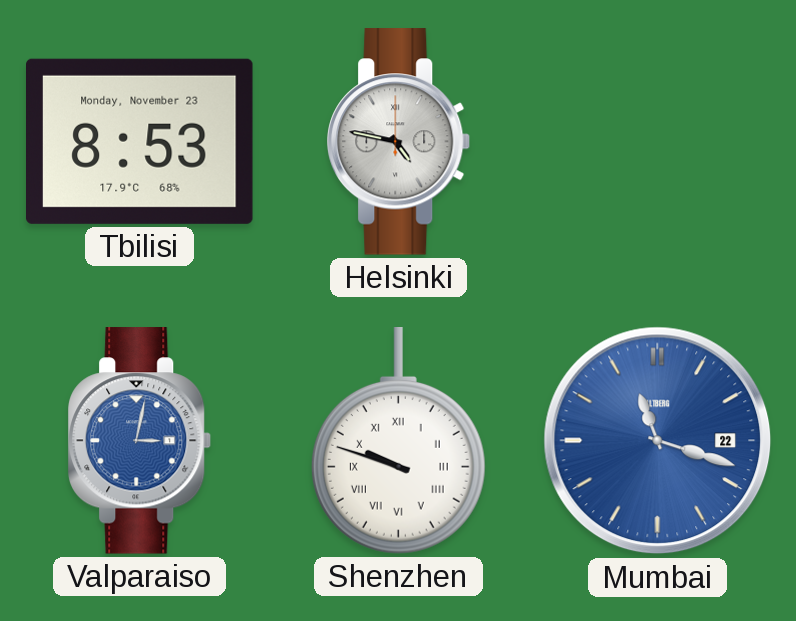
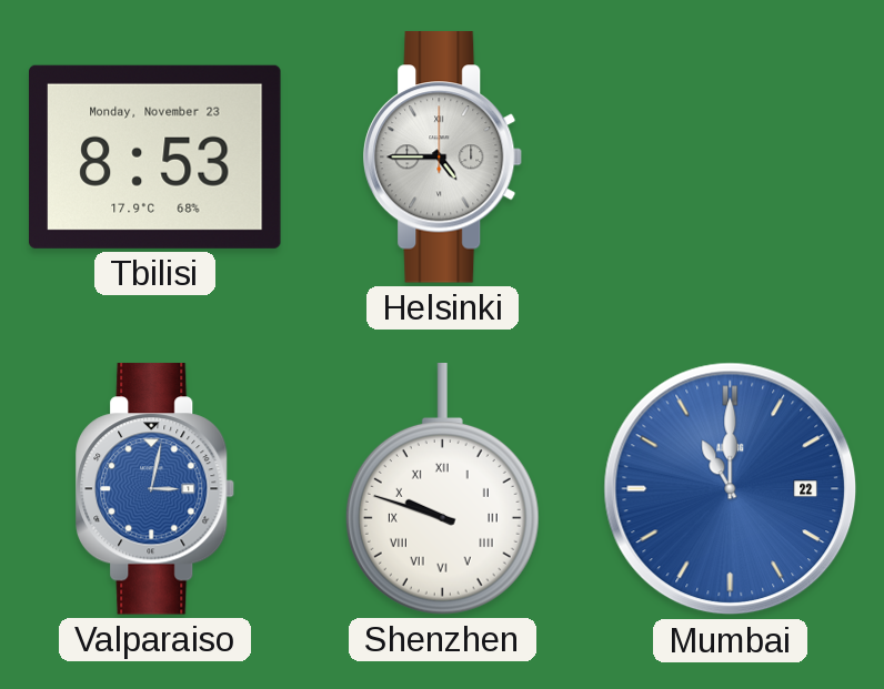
Helsinki: 4:47 -> 4:45 (443, 158)
Mumbai: 11:18 -> 11:00 (731, 489)
